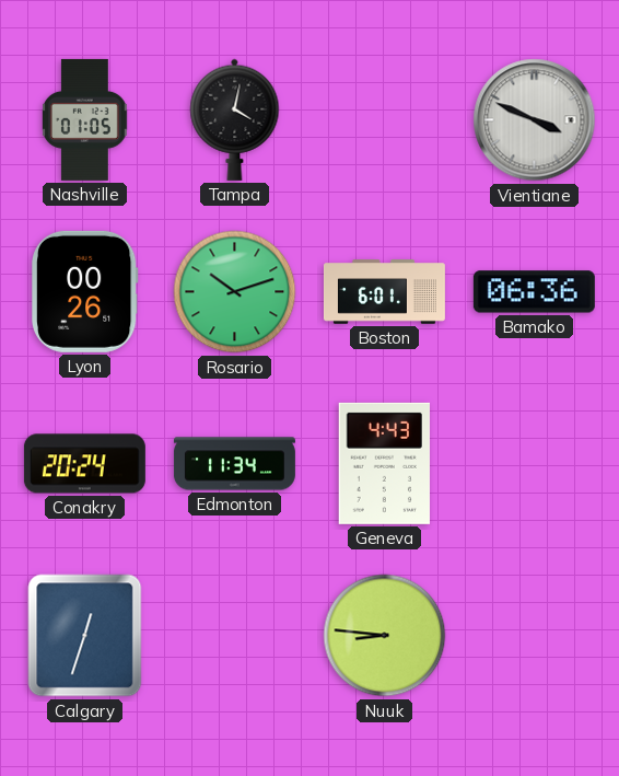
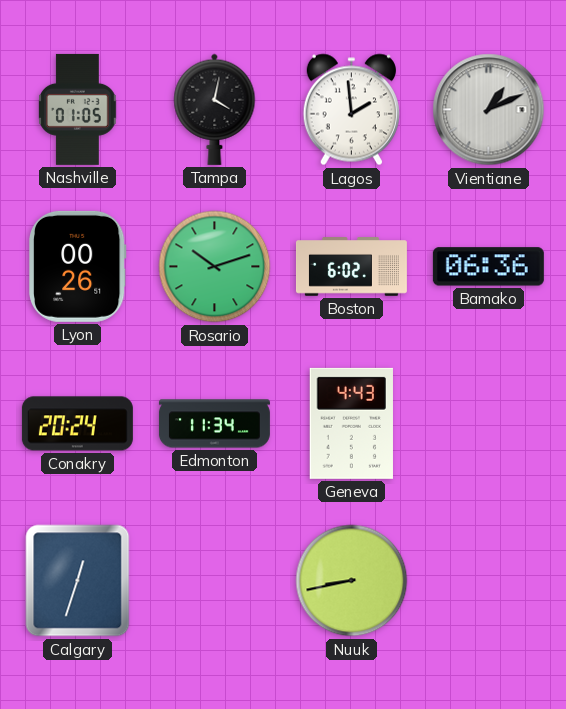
Lagos: none -> 1:59 (351, 110)
Vientiane: 3:49 -> 1:11 (489, 110)
Boston: 6:01 -> 6:02 (351, 267)
Nuuk: 8:46 -> 8:43 (352, 581)
